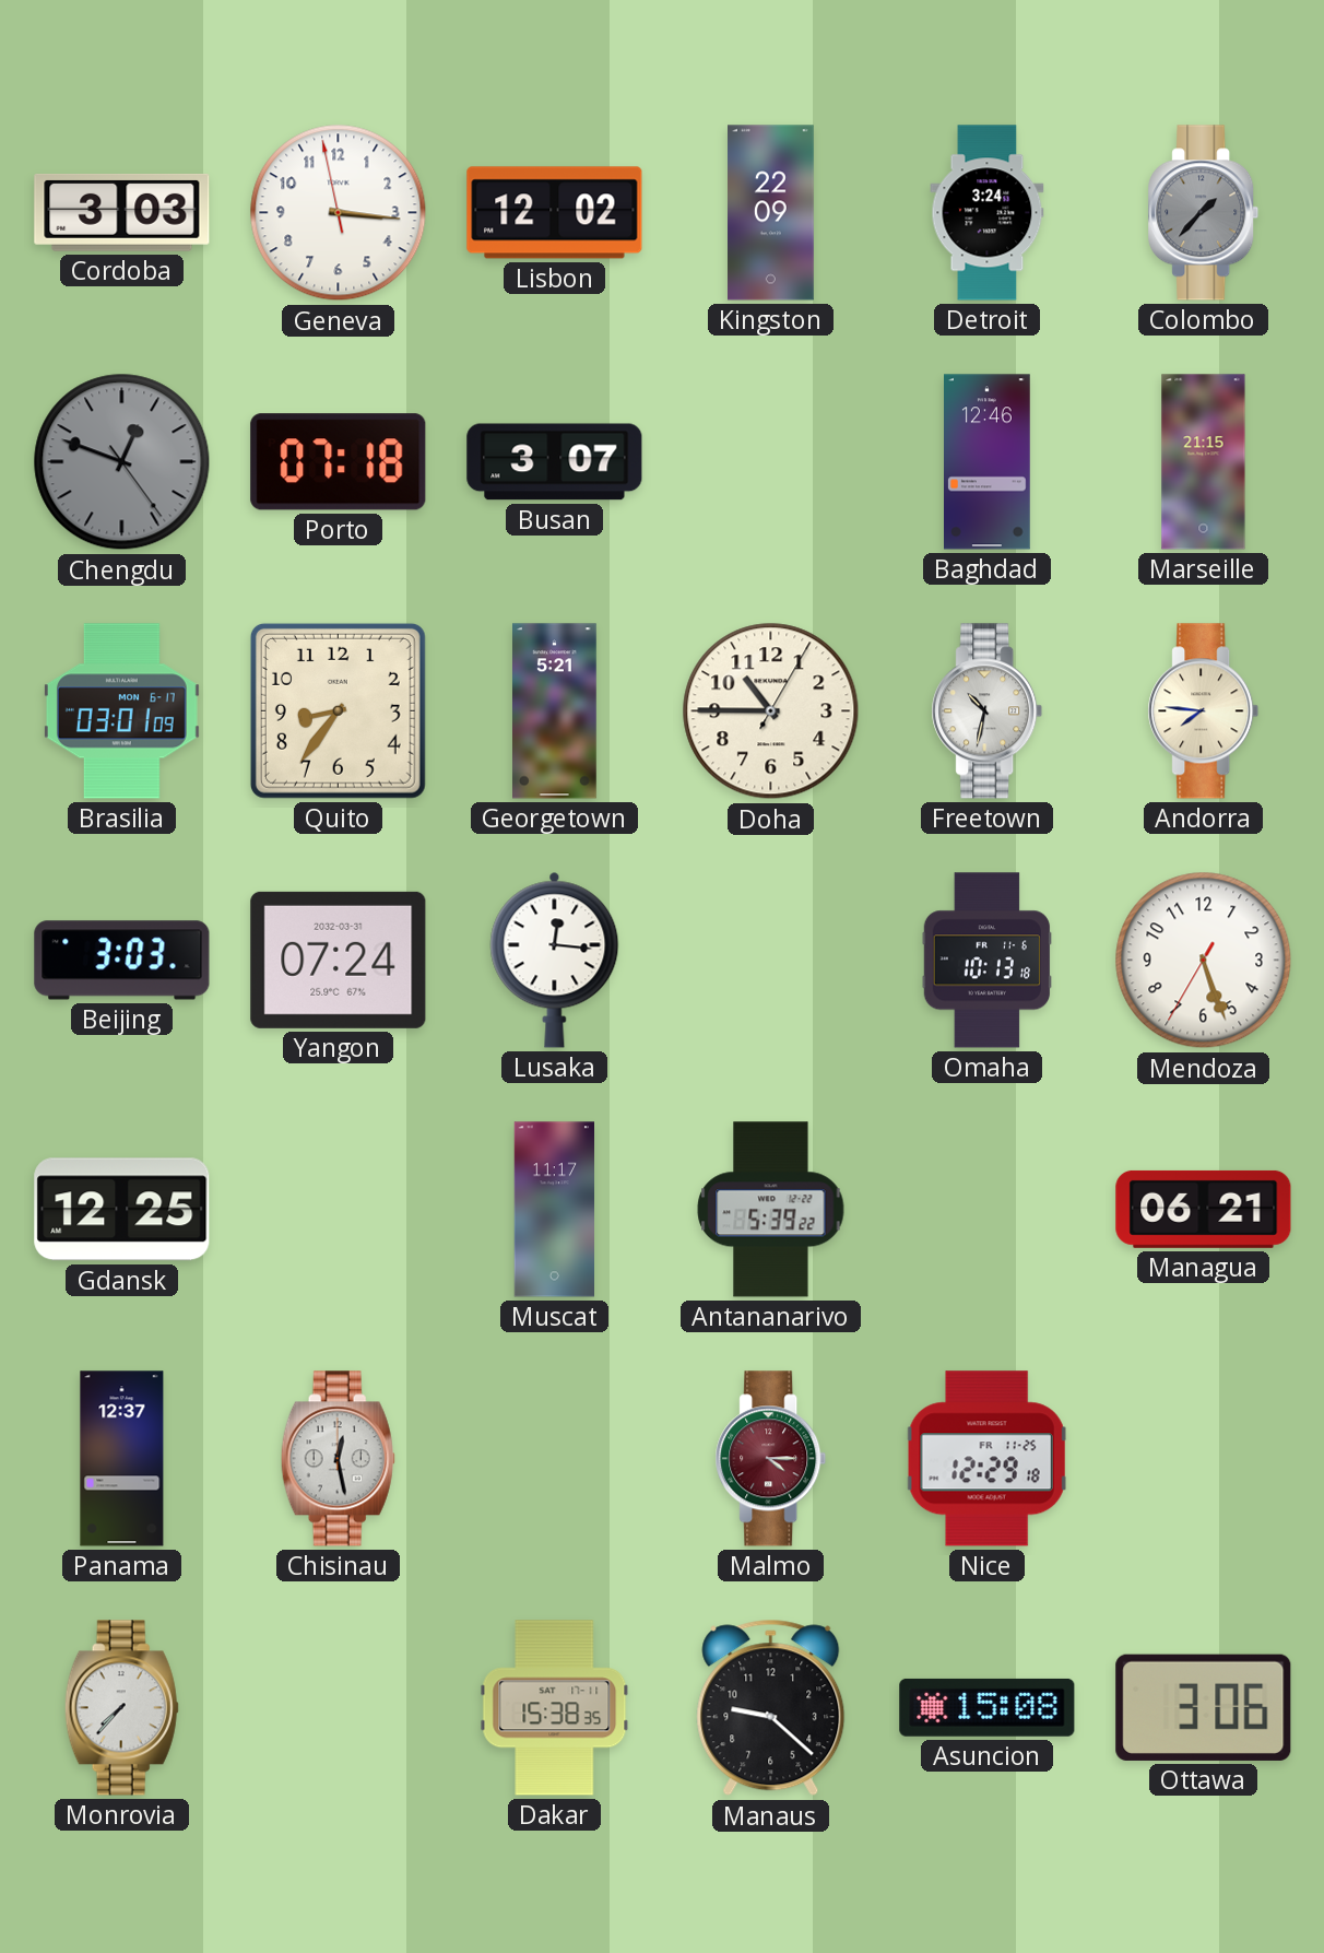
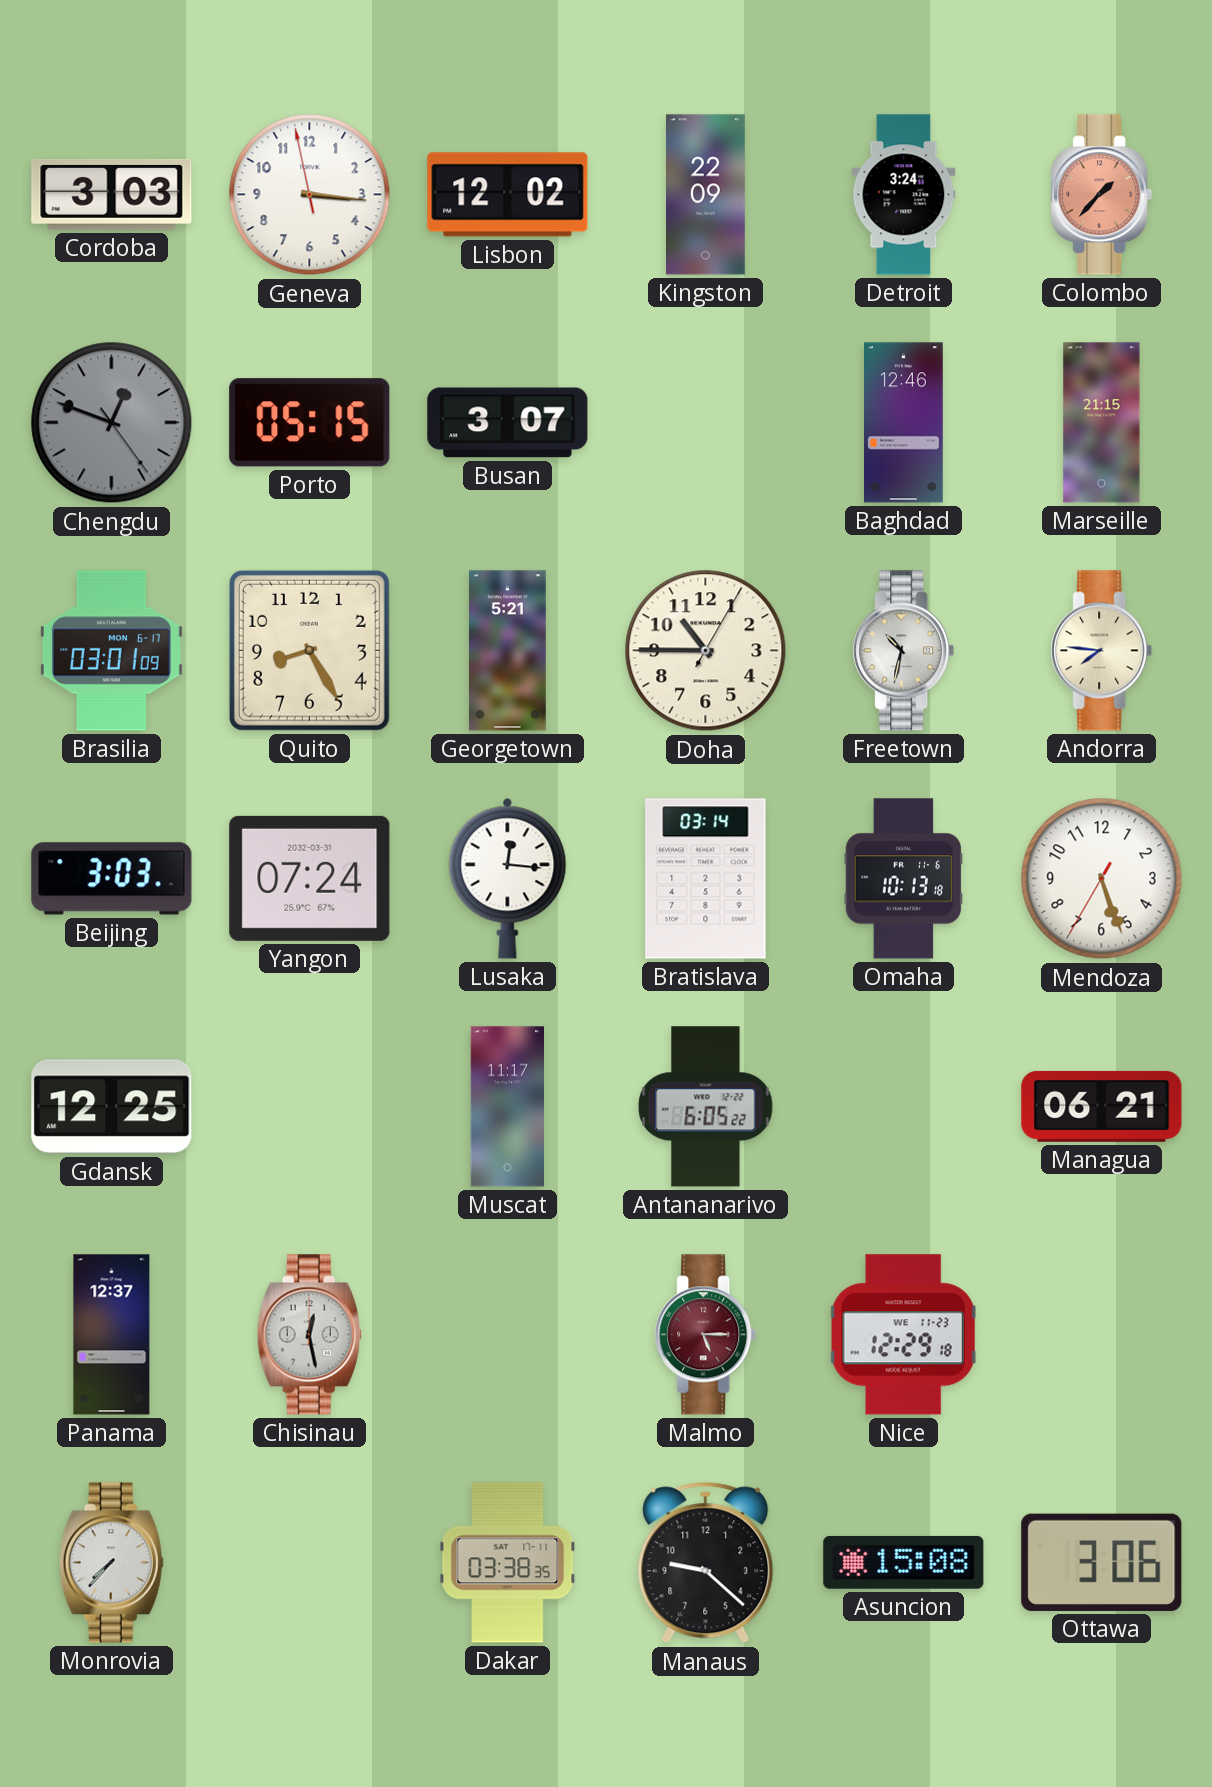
Colombo dial: grey -> salmon (1102, 195)
Porto: 07:18 -> 05:15 (310, 423)
Quito: 8:36 -> 8:25 (309, 650)
Bratislava: none -> 03:14 (706, 879)
Antananarivo: 5:39 -> 6:05 (706, 1107)
Malmo: 4:15 -> 5:15 (706, 1335)
Nice date: FR 11-25 -> WE 11-23 (903, 1335)
Dakar: 15:38 -> 03:38 (508, 1563)
